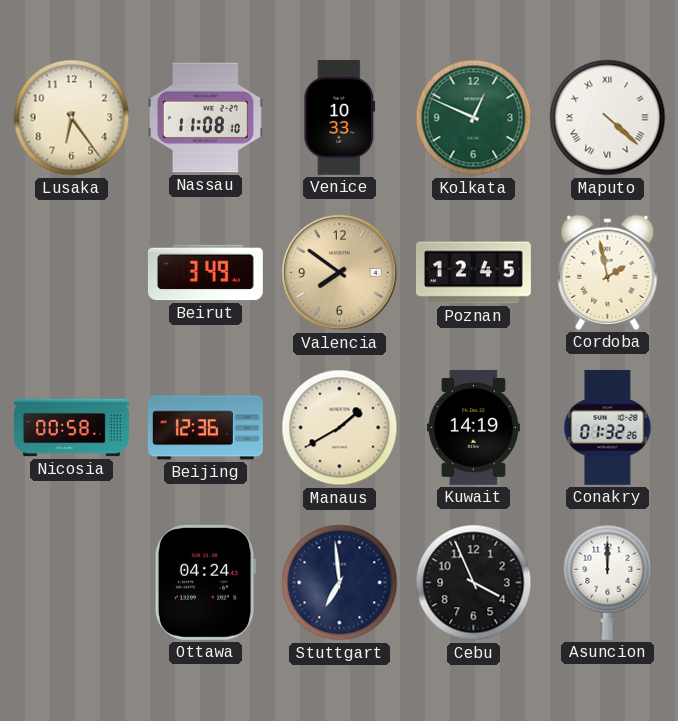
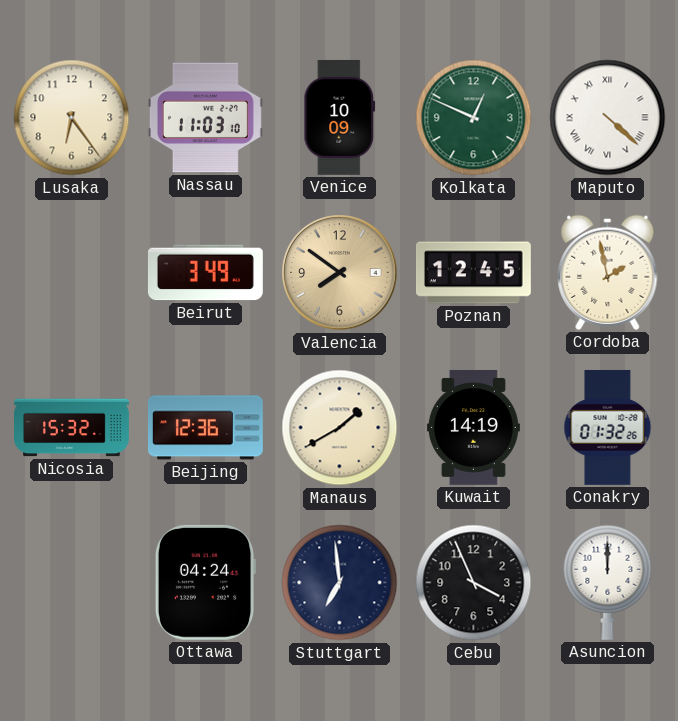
Nassau: 11:08 -> 11:03 (205, 118)
Venice: 10:33 -> 10:09 (340, 117)
Nicosia: 00:58 -> 15:32 (72, 428)
